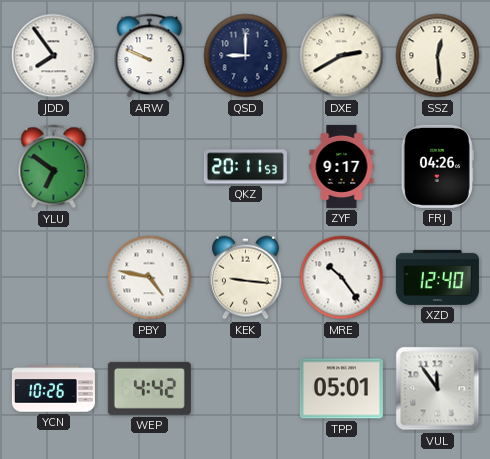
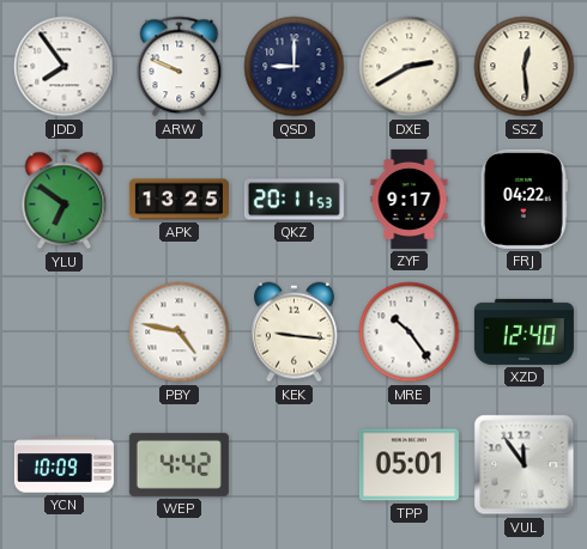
APK: none -> 13:25 (178, 200)
FRJ: 04:26 -> 04:22 (524, 199)
YCN: 10:26 -> 10:09 (63, 465)
